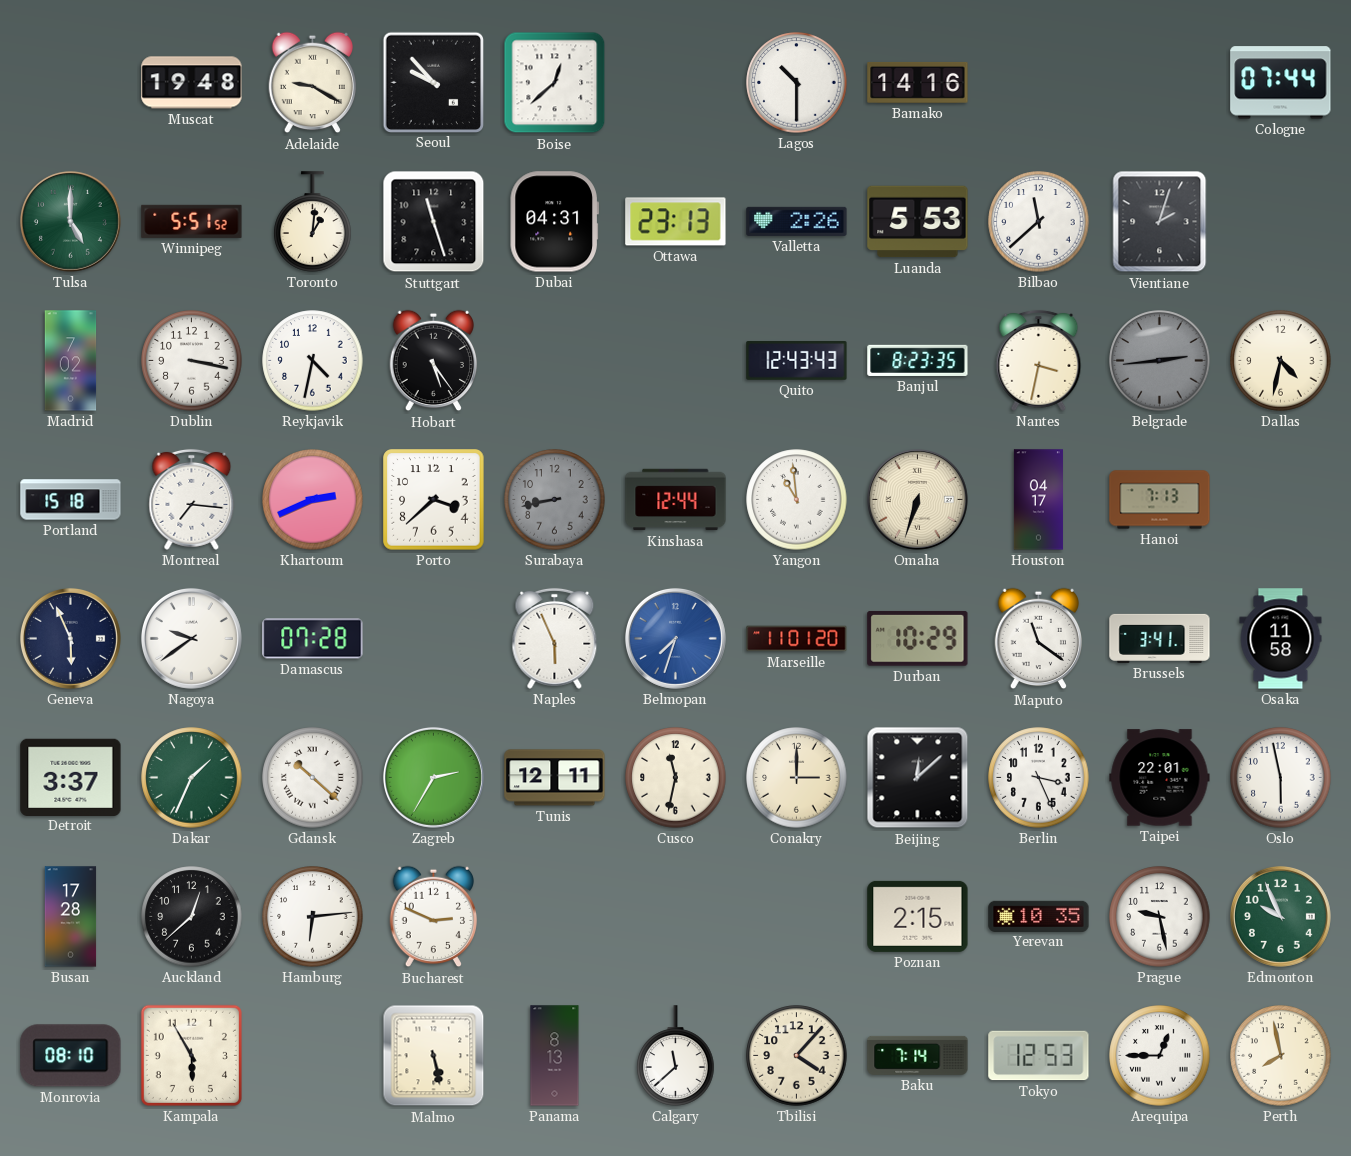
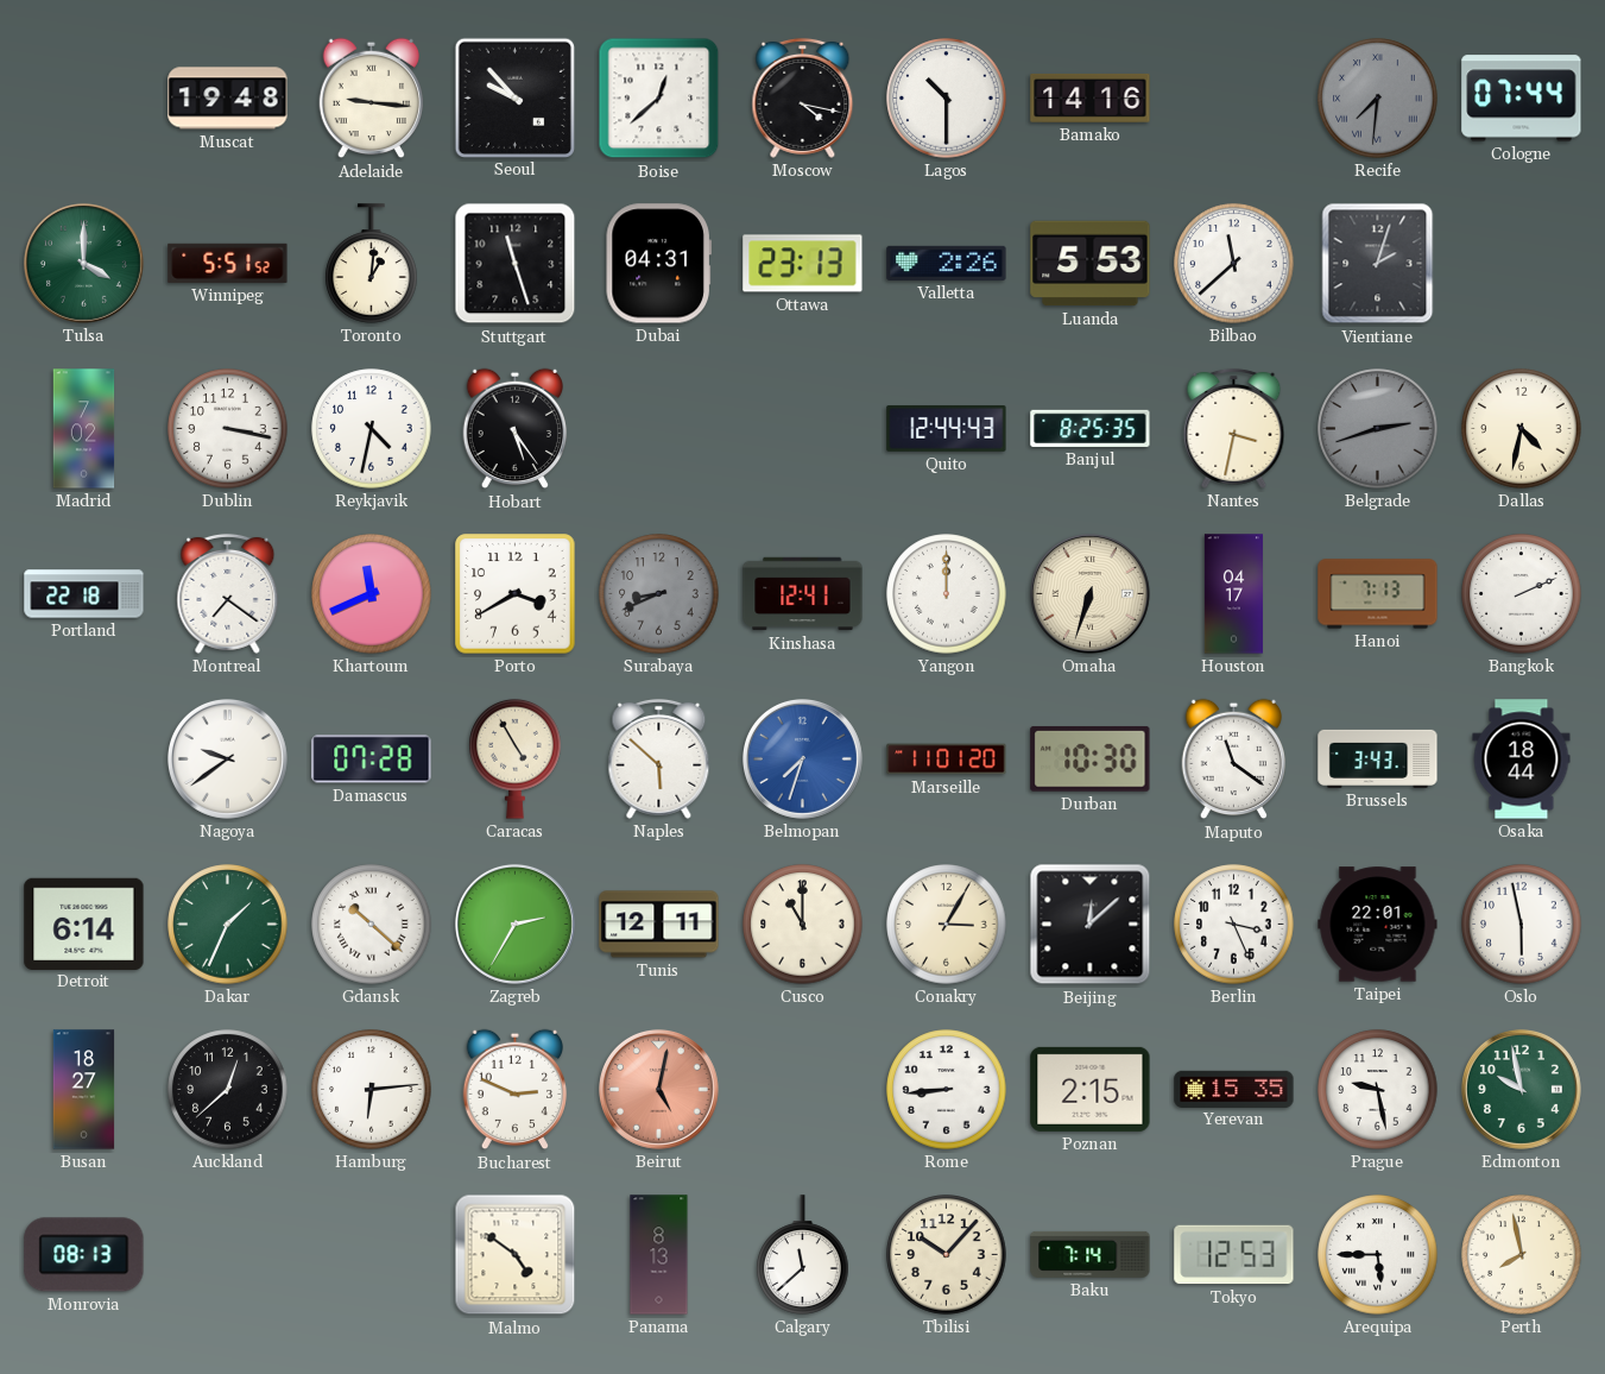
Adelaide: 9:20 -> 9:16 (371, 99)
Moscow: none -> 4:17 (803, 97)
Recife: none -> 7:31 (1378, 99)
Tulsa: 5:00 -> 4:00 (83, 263)
Quito: 12:43 -> 12:44 (947, 429)
Banjul: 8:23 -> 8:25 (1091, 428)
Belgrade: 2:44 -> 2:42 (1378, 429)
Portland: 15:18 -> 22:18 (84, 594)
Montreal: 7:16 -> 7:21 (228, 593)
Khartoum: 2:41 -> 11:41 (372, 594)
Porto: 3:38 -> 3:40 (516, 594)
Surabaya: 8:43 -> 8:41 (659, 594)
Kinshasa: 12:44 -> 12:41 (803, 594)
Yangon: 10:59 -> 12:00 (947, 594)
Bangkok: none -> 2:11 (1522, 594)
Geneva: 5:56 -> none (70, 638)
Caracas: none -> 4:55 (516, 758)
Naples: 5:56 -> 5:52 (659, 758)
Durban: 10:29 -> 10:30 (1091, 760)
Brussels: 3:41 -> 3:43 (1378, 758)
Osaka: 11:58 -> 18:44 (1522, 760)
Detroit: 3:37 -> 6:14 (84, 924)
Cusco: 11:32 -> 11:00 (803, 925)
Conakry: 3:00 -> 3:05 (947, 925)
Busan: 17:28 -> 18:27 (84, 1090)
Beirut: none -> 5:02 (658, 1089)
Rome: none -> 8:44 (947, 1090)
Yerevan: 10:35 -> 15:35 (1234, 1089)
Edmonton: 9:56 -> 9:58 (1521, 1089)
Monrovia: 08:10 -> 08:13 (84, 1255)
Kampala: 5:55 -> none (191, 1055)
Malmo: 5:28 -> 4:51 (516, 1255)
Tbilisi: 4:07 -> 10:07 (947, 1255)
Arequipa: 12:45 -> 5:45 (1378, 1255)
